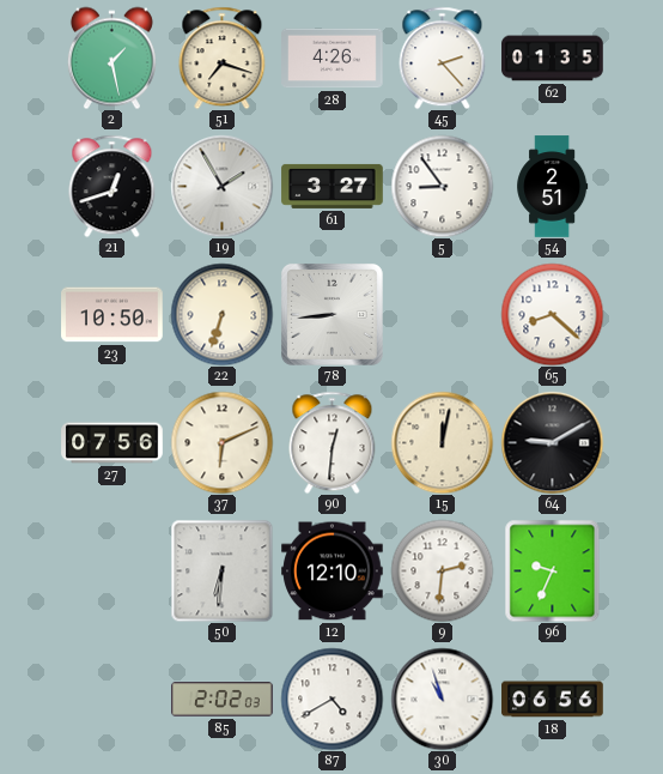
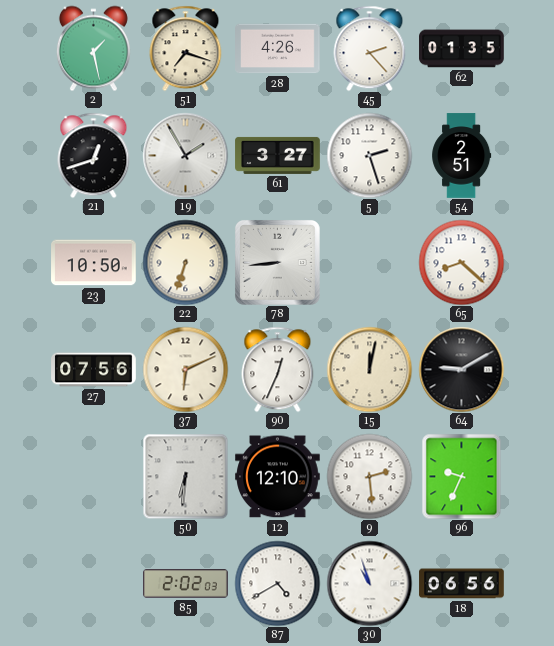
5: 8:54 -> 2:27 (369, 155)
90: 12:31 -> 12:34 (278, 369)
9: 2:31 -> 2:29 (369, 476)
